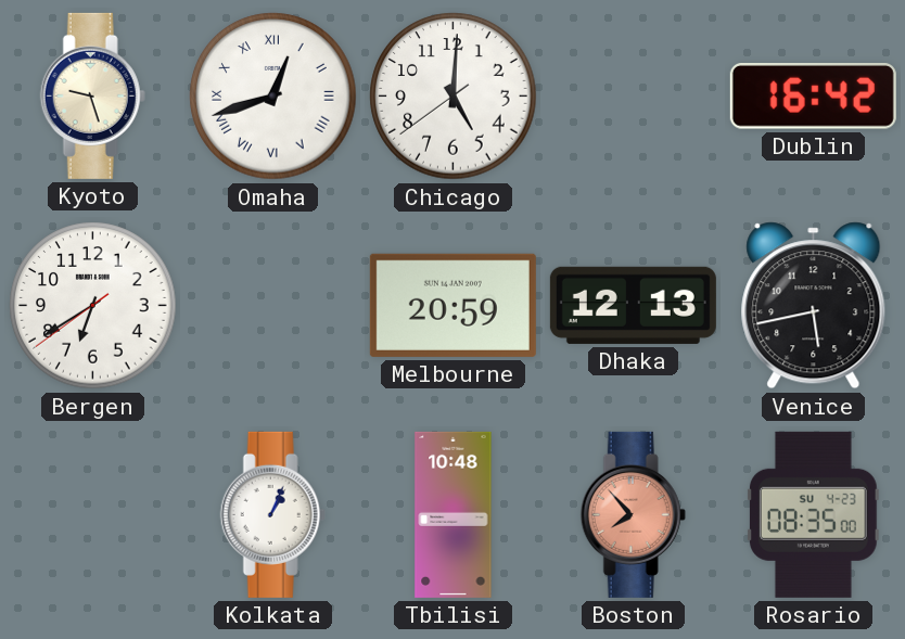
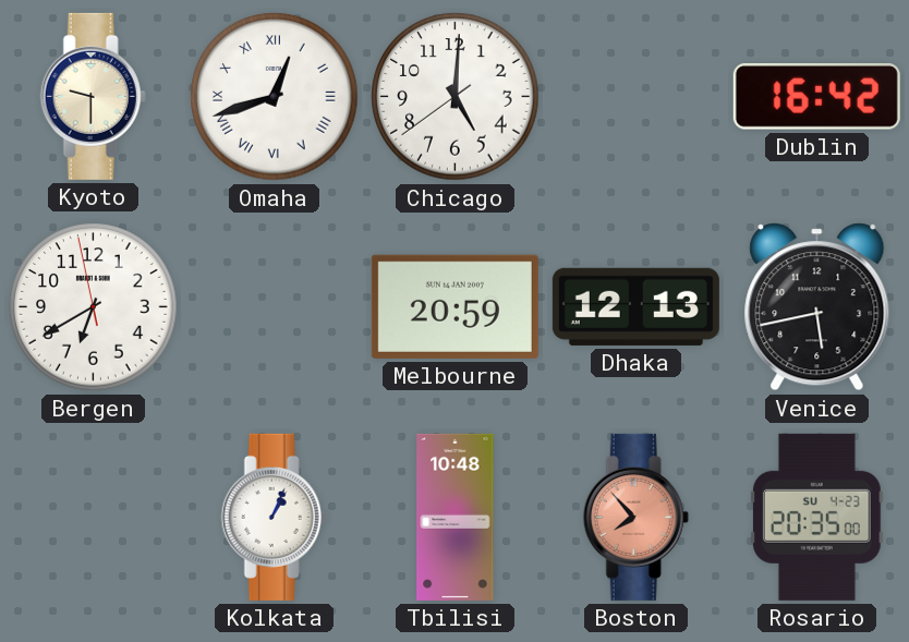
Kyoto: 9:27 -> 9:30 (93, 96)
Bergen: 6:39:39 -> 6:39:58 (94, 307)
Rosario: 08:35 -> 20:35 (816, 517)
